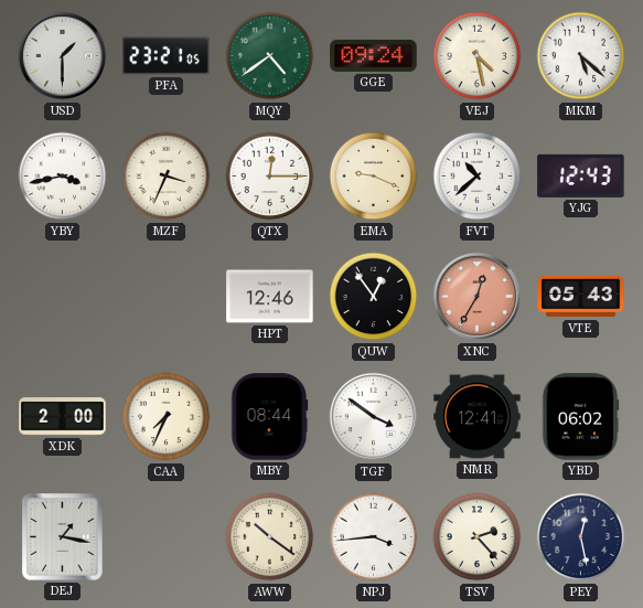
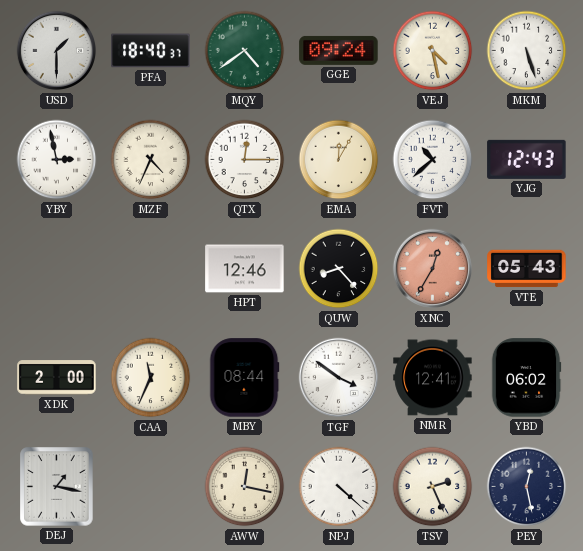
PFA: 23:21 -> 18:40 (151, 51)
MKM: 5:22 -> 5:27 (527, 51)
YBY: 3:43 -> 2:58 (57, 160)
MZF: 3:34 -> 4:34 (151, 160)
EMA: 9:19 -> 12:05 (339, 160)
QUW: 12:54 -> 8:23 (339, 269)
CAA: 7:34 -> 11:34 (151, 378)
AWW: 10:21 -> 12:17 (245, 487)
NPJ: 3:44 -> 4:22 (339, 487)
TSV: 2:23 -> 2:26 (433, 487)
